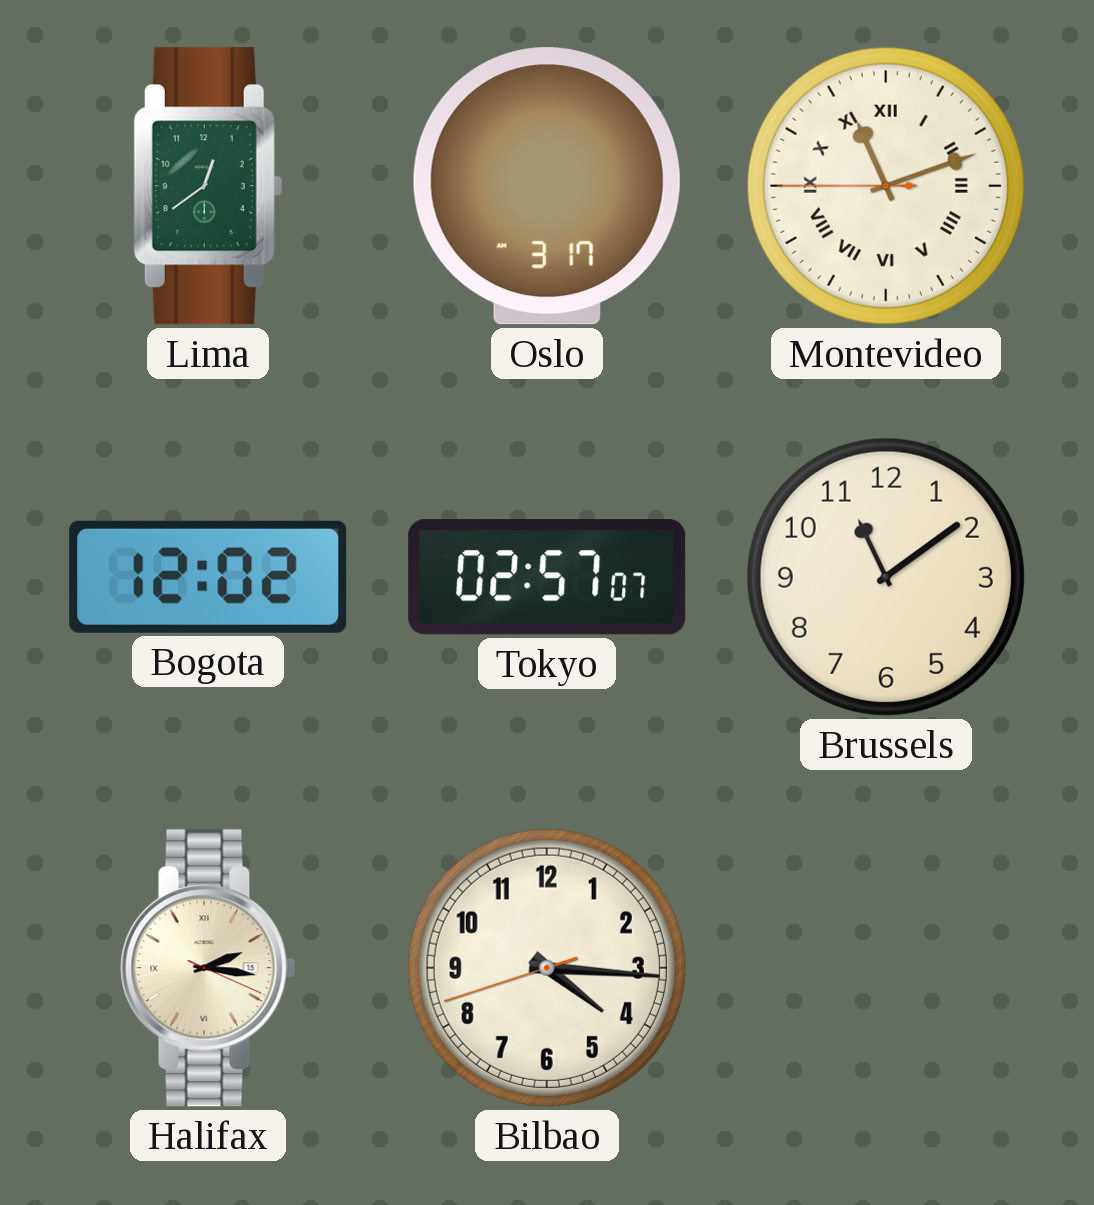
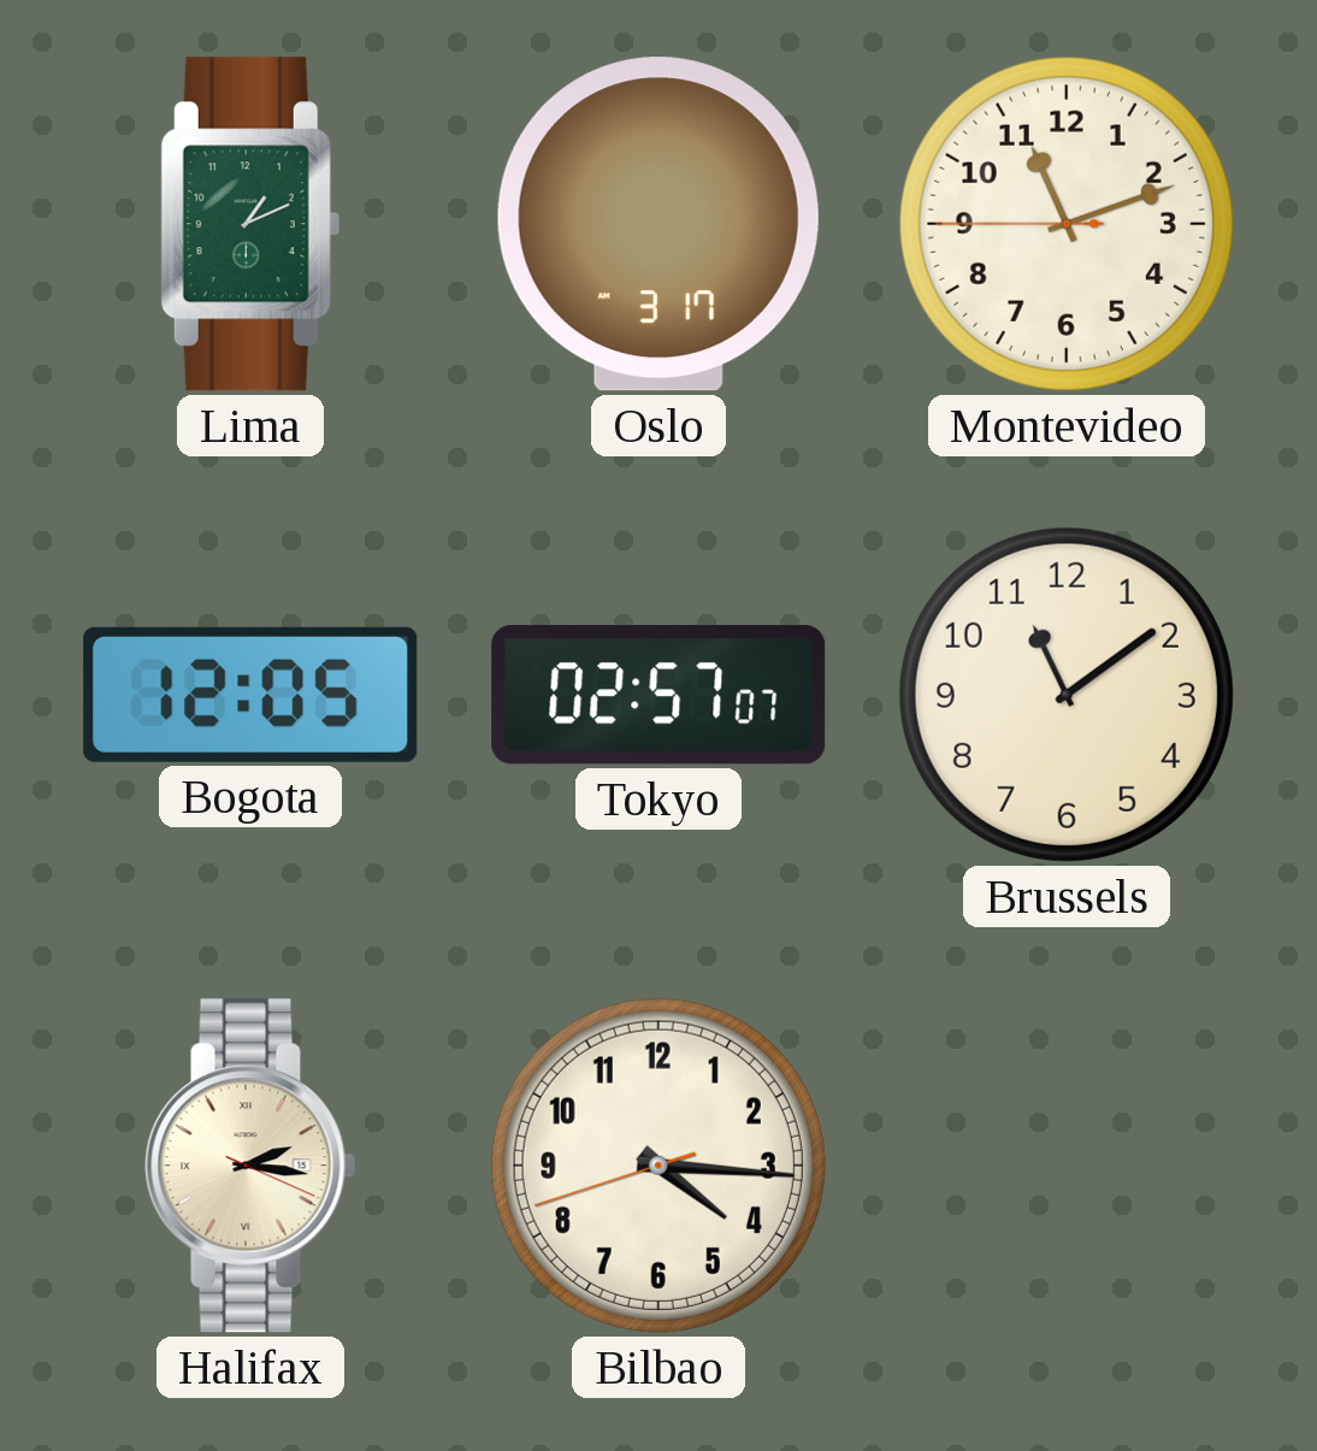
Lima: 12:39 -> 1:11 (250, 224)
Montevideo numerals: Roman -> Arabic (1067, 224)
Bogota: 12:02 -> 12:05 (250, 695)
